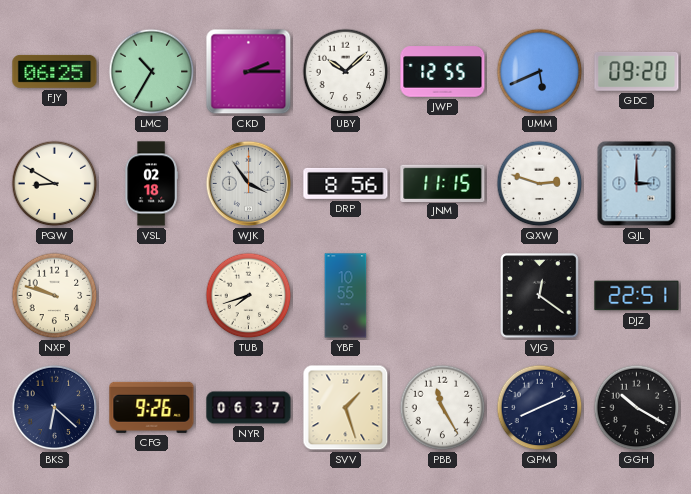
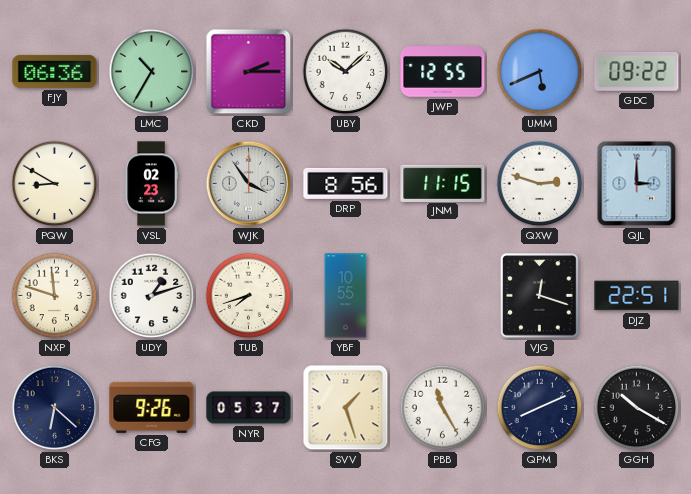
FJY: 06:25 -> 06:36 (55, 71)
GDC: 09:20 -> 09:22 (637, 72)
VSL: 02:18 -> 02:23 (151, 184)
NXP: 9:48 -> 11:48 (55, 296)
UDY: none -> 1:12 (152, 296)
VJG: 12:21 -> 12:18 (540, 296)
NYR: 06:37 -> 05:37 (249, 408)
